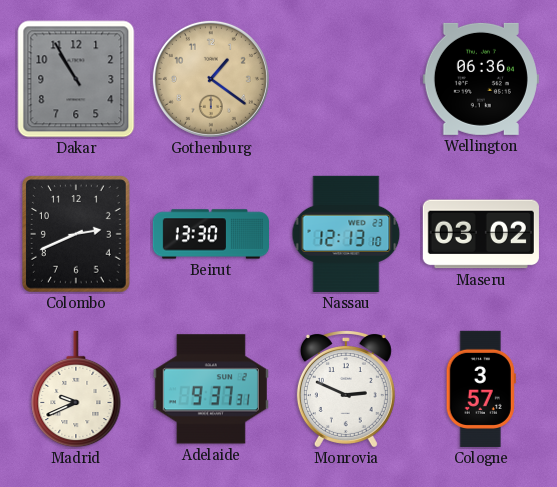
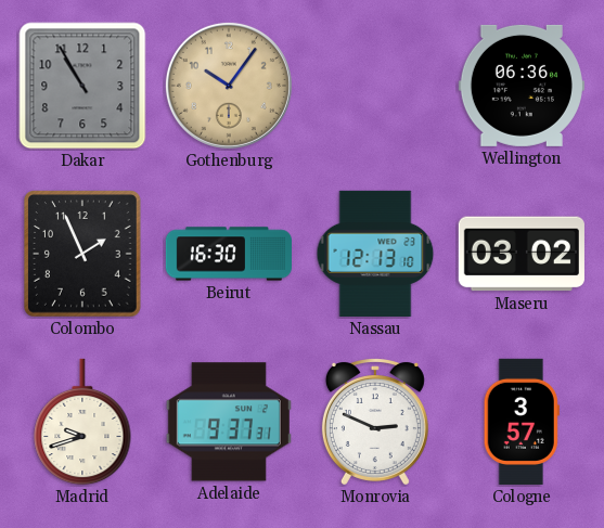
Gothenburg: 1:21 -> 10:06 (229, 86)
Colombo: 2:41 -> 1:56 (83, 255)
Beirut: 13:30 -> 16:30 (228, 254)
Madrid: 9:41 -> 9:42 (82, 422)
